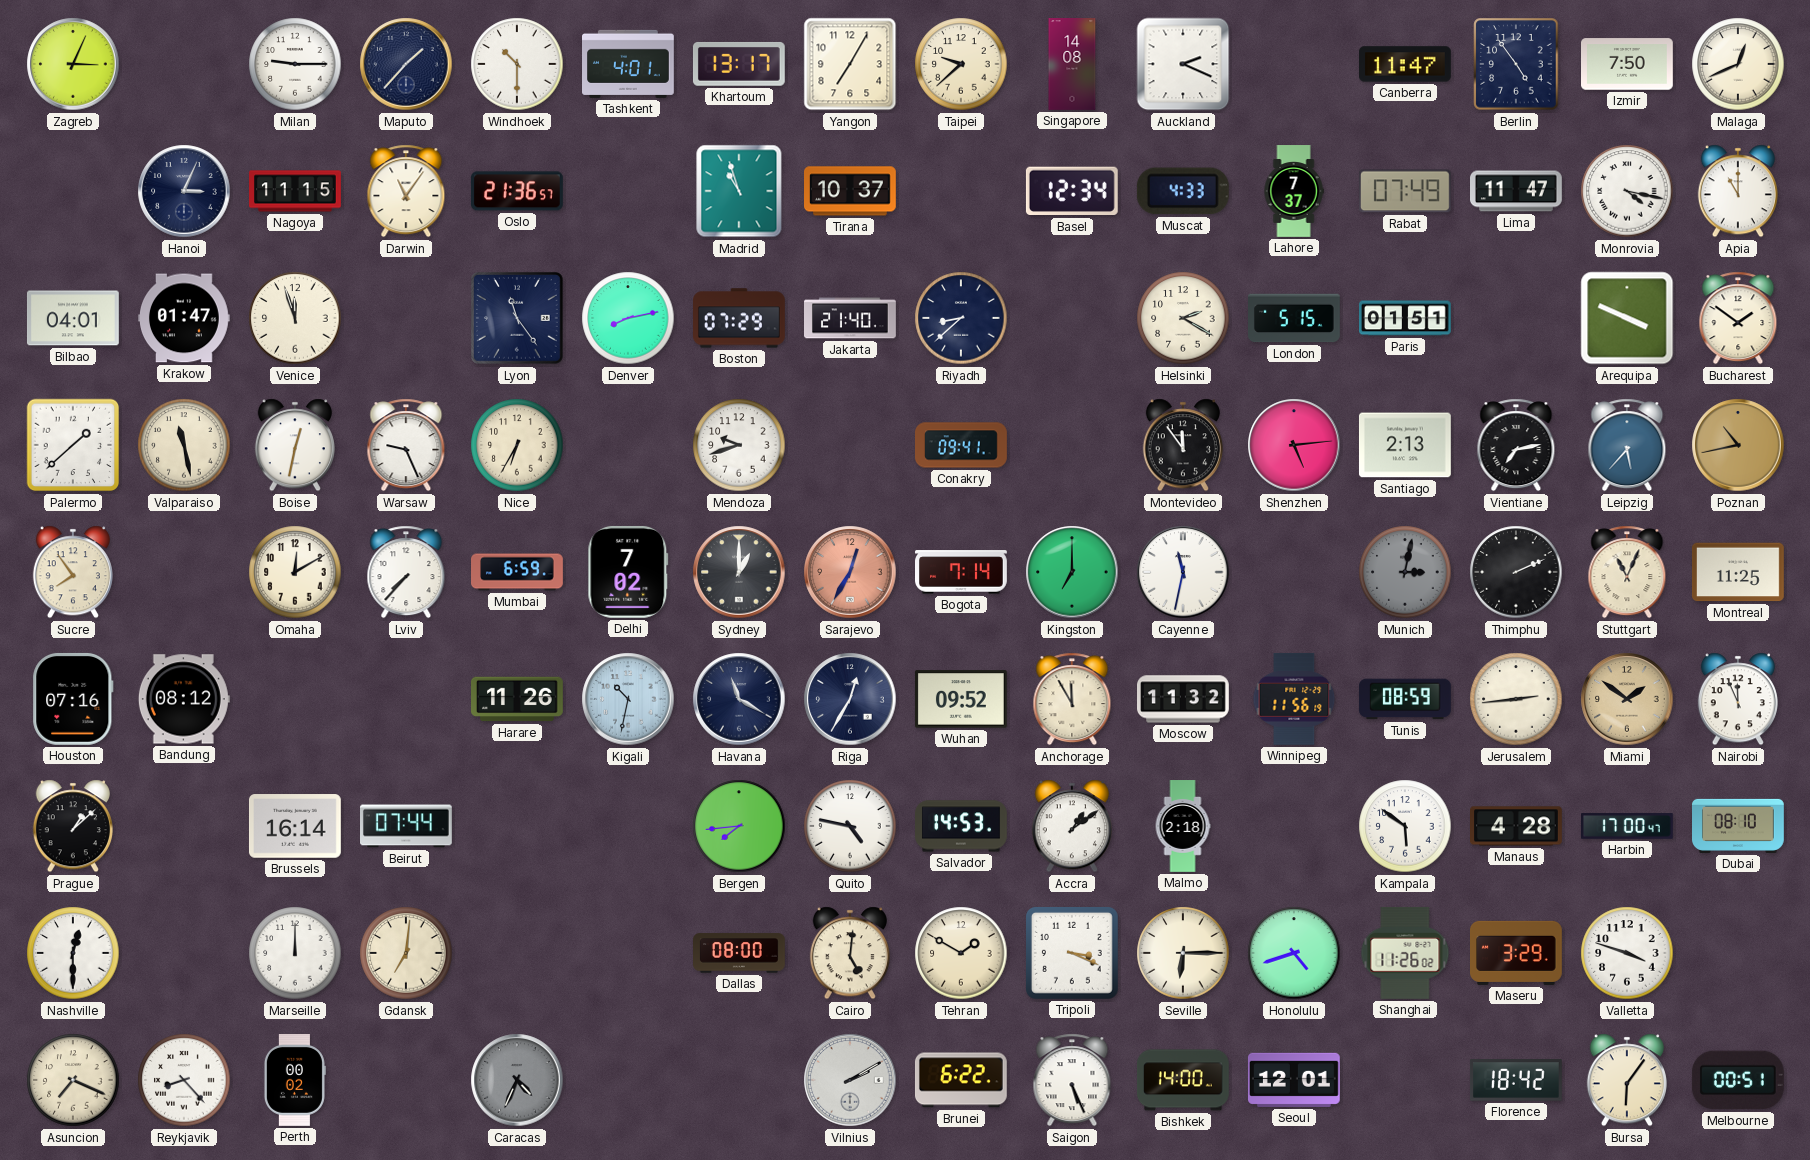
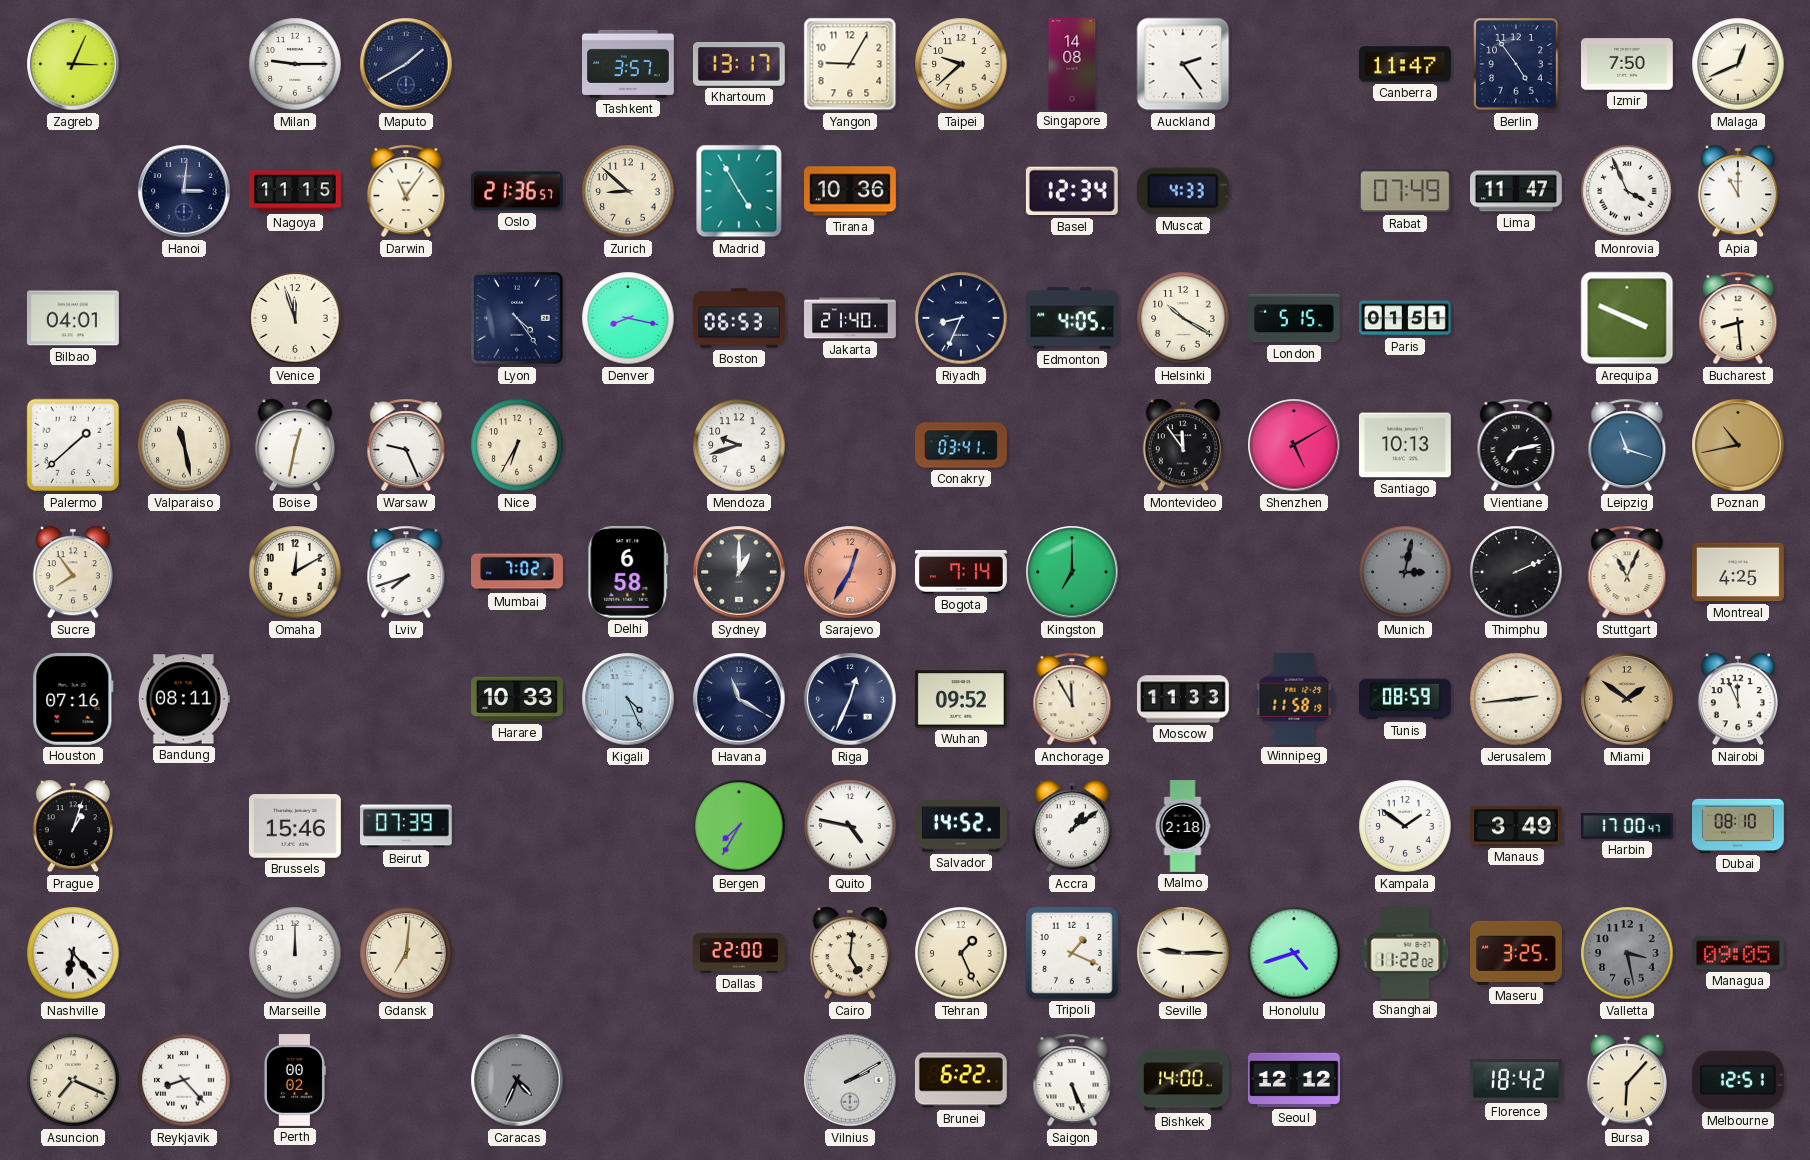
Maputo: 1:37 -> 1:40 (406, 64)
Windhoek: 10:30 -> none (517, 64)
Tashkent: 4:01 -> 3:57 (629, 64)
Yangon: 7:05 -> 9:05 (850, 64)
Auckland: 2:19 -> 2:24 (1183, 64)
Hanoi: 3:04 -> 3:01 (184, 191)
Zurich: none -> 8:52 (628, 191)
Madrid: 10:57 -> 4:55 (739, 191)
Tirana: 10:37 -> 10:36 (851, 191)
Lahore: 7:37 -> none (1294, 191)
Monrovia: 4:17 -> 3:56 (1627, 191)
Krakow: 01:47 -> none (185, 318)
Lyon: 11:24 -> 4:24 (518, 319)
Denver: 8:13 -> 8:17 (628, 318)
Boston: 07:29 -> 06:53 (740, 318)
Riyadh: 8:38 -> 8:34 (961, 318)
Edmonton: none -> 4:05 (1073, 318)
Helsinki: 2:20 -> 10:20 (1183, 318)
Bucharest: 1:51 -> 8:29 (1738, 318)
Conakry: 09:41 -> 03:41 (962, 445)
Shenzhen: 5:14 -> 5:10 (1294, 445)
Santiago: 2:13 -> 10:13 (1405, 445)
Leipzig: 5:37 -> 11:18 (1627, 445)
Lviv: 7:37 -> 7:42 (406, 572)
Mumbai: 6:59 -> 7:02 (518, 572)
Delhi: 7:02 -> 6:58 (628, 572)
Cayenne: 11:32 -> none (1183, 572)
Montreal: 11:25 -> 4:25 (1739, 572)
Bandung: 08:12 -> 08:11 (184, 699)
Harare: 11:26 -> 10:33 (518, 699)
Kigali: 10:32 -> 4:26 (628, 699)
Riga: 12:35 -> 12:34 (850, 699)
Moscow: 11:32 -> 11:33 (1184, 699)
Winnipeg: 11:56 -> 11:58 (1294, 699)
Prague: 1:08 -> 1:03 (73, 826)
Brussels: 16:14 -> 15:46 (295, 826)
Beirut: 07:44 -> 07:39 (407, 826)
Bergen: 7:44 -> 7:35 (739, 826)
Salvador: 14:53 -> 14:52 (962, 826)
Kampala: 5:51 -> 1:51 (1405, 826)
Manaus: 4:28 -> 3:49 (1517, 826)
Nashville: 12:30 -> 6:23 (73, 953)
Dallas: 08:00 -> 22:00 (740, 953)
Tehran: 1:50 -> 1:26 (961, 953)
Tripoli: 3:19 -> 1:19 (1072, 953)
Seville: 6:15 -> 9:15 (1183, 953)
Shanghai: 11:26 -> 11:22 (1405, 953)
Maseru: 3:29 -> 3:25 (1517, 953)
Valletta: 3:48 -> 3:28 (1627, 953)
Valletta dial: white -> grey (1627, 953)
Managua: none -> 09:05 (1739, 953)
Seoul: 12:01 -> 12:12 (1294, 1080)
Bursa: 6:06 -> 6:07 (1627, 1080)
Melbourne: 00:51 -> 12:51 (1738, 1080)
